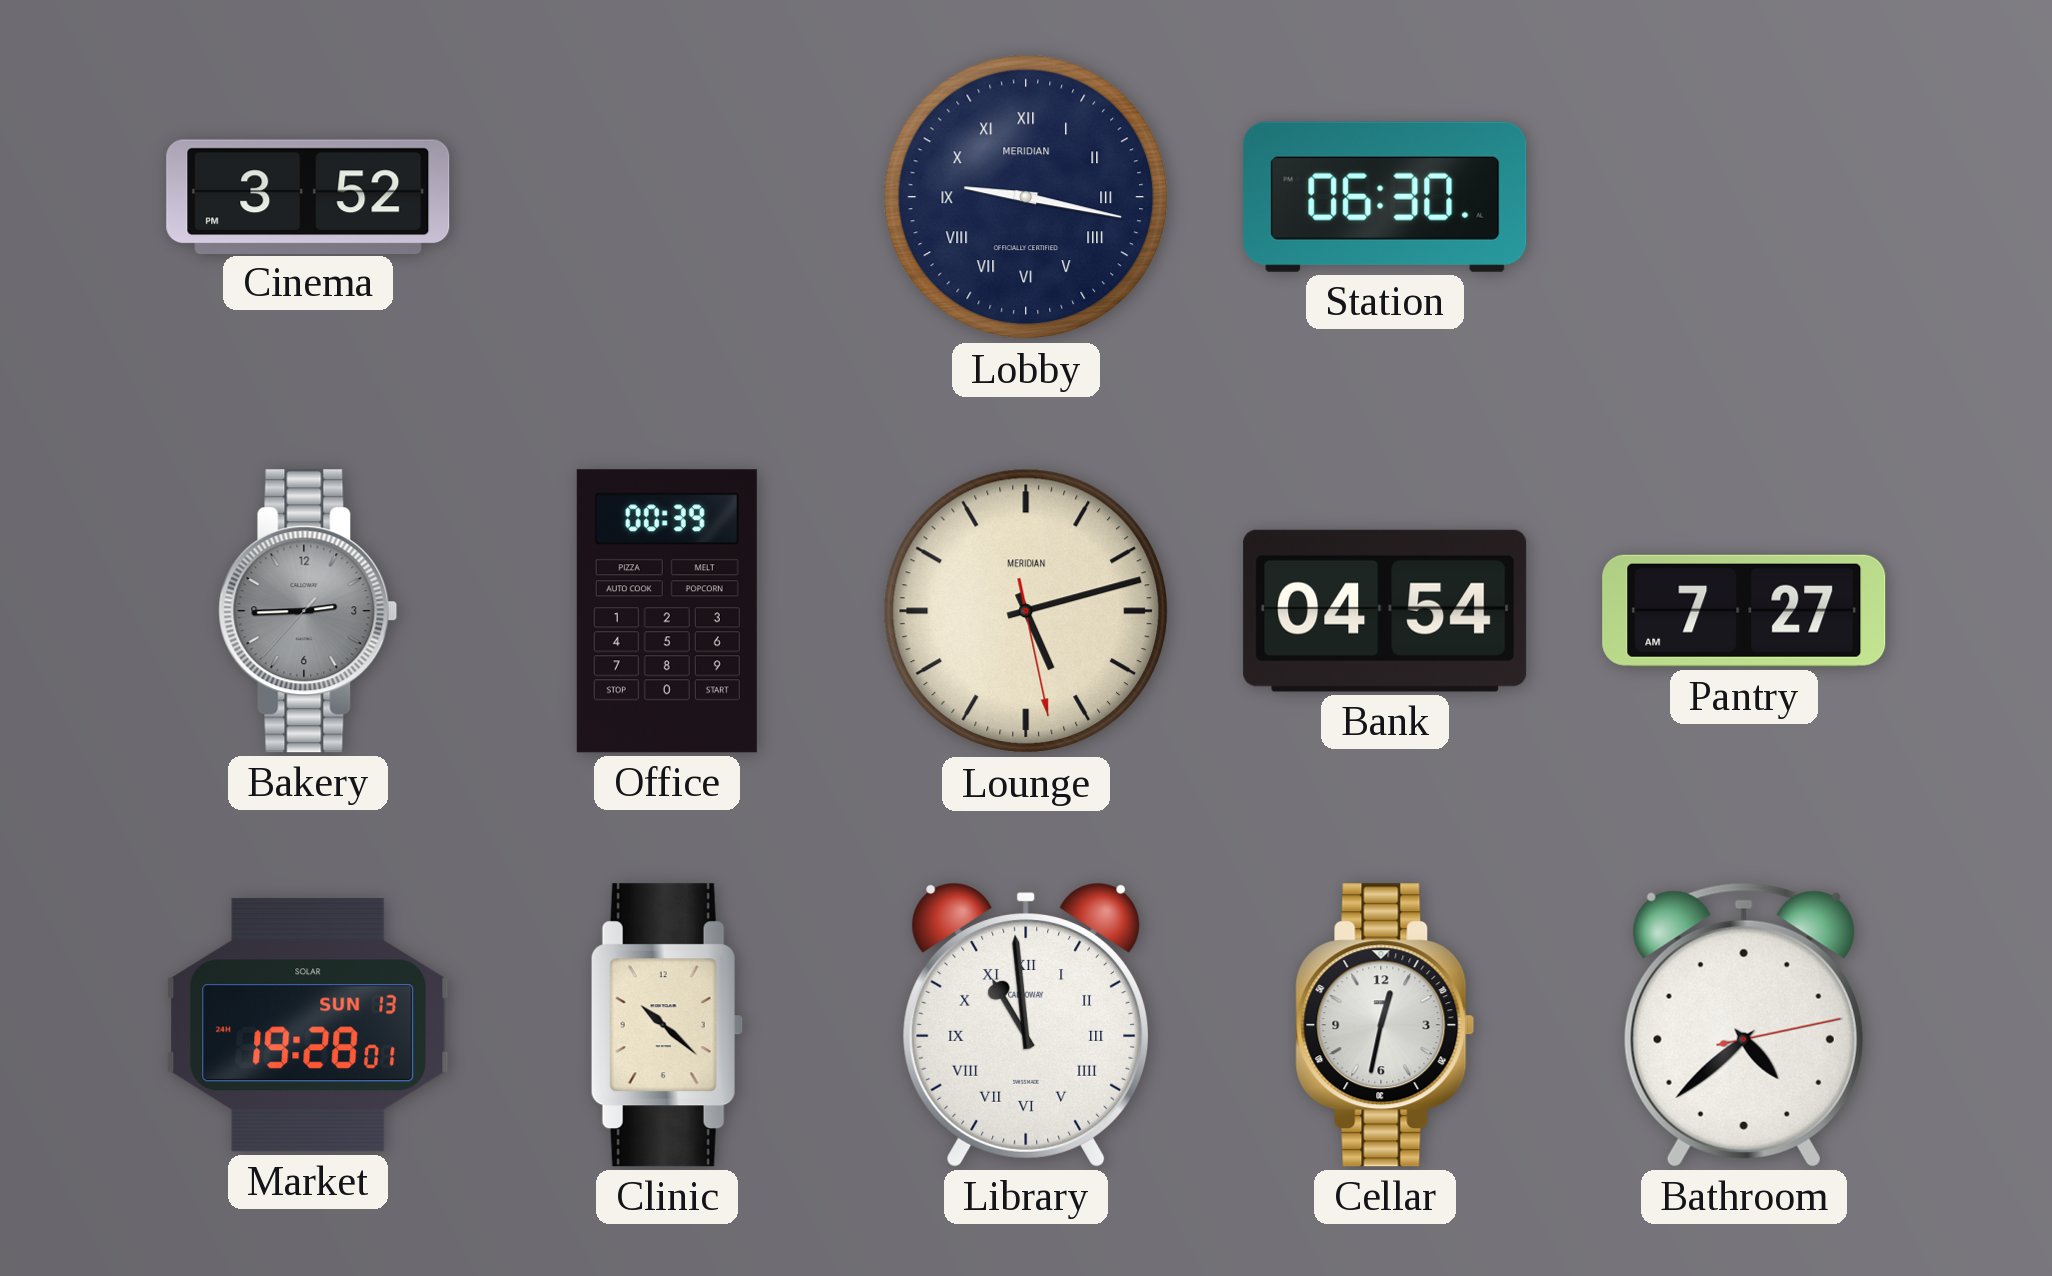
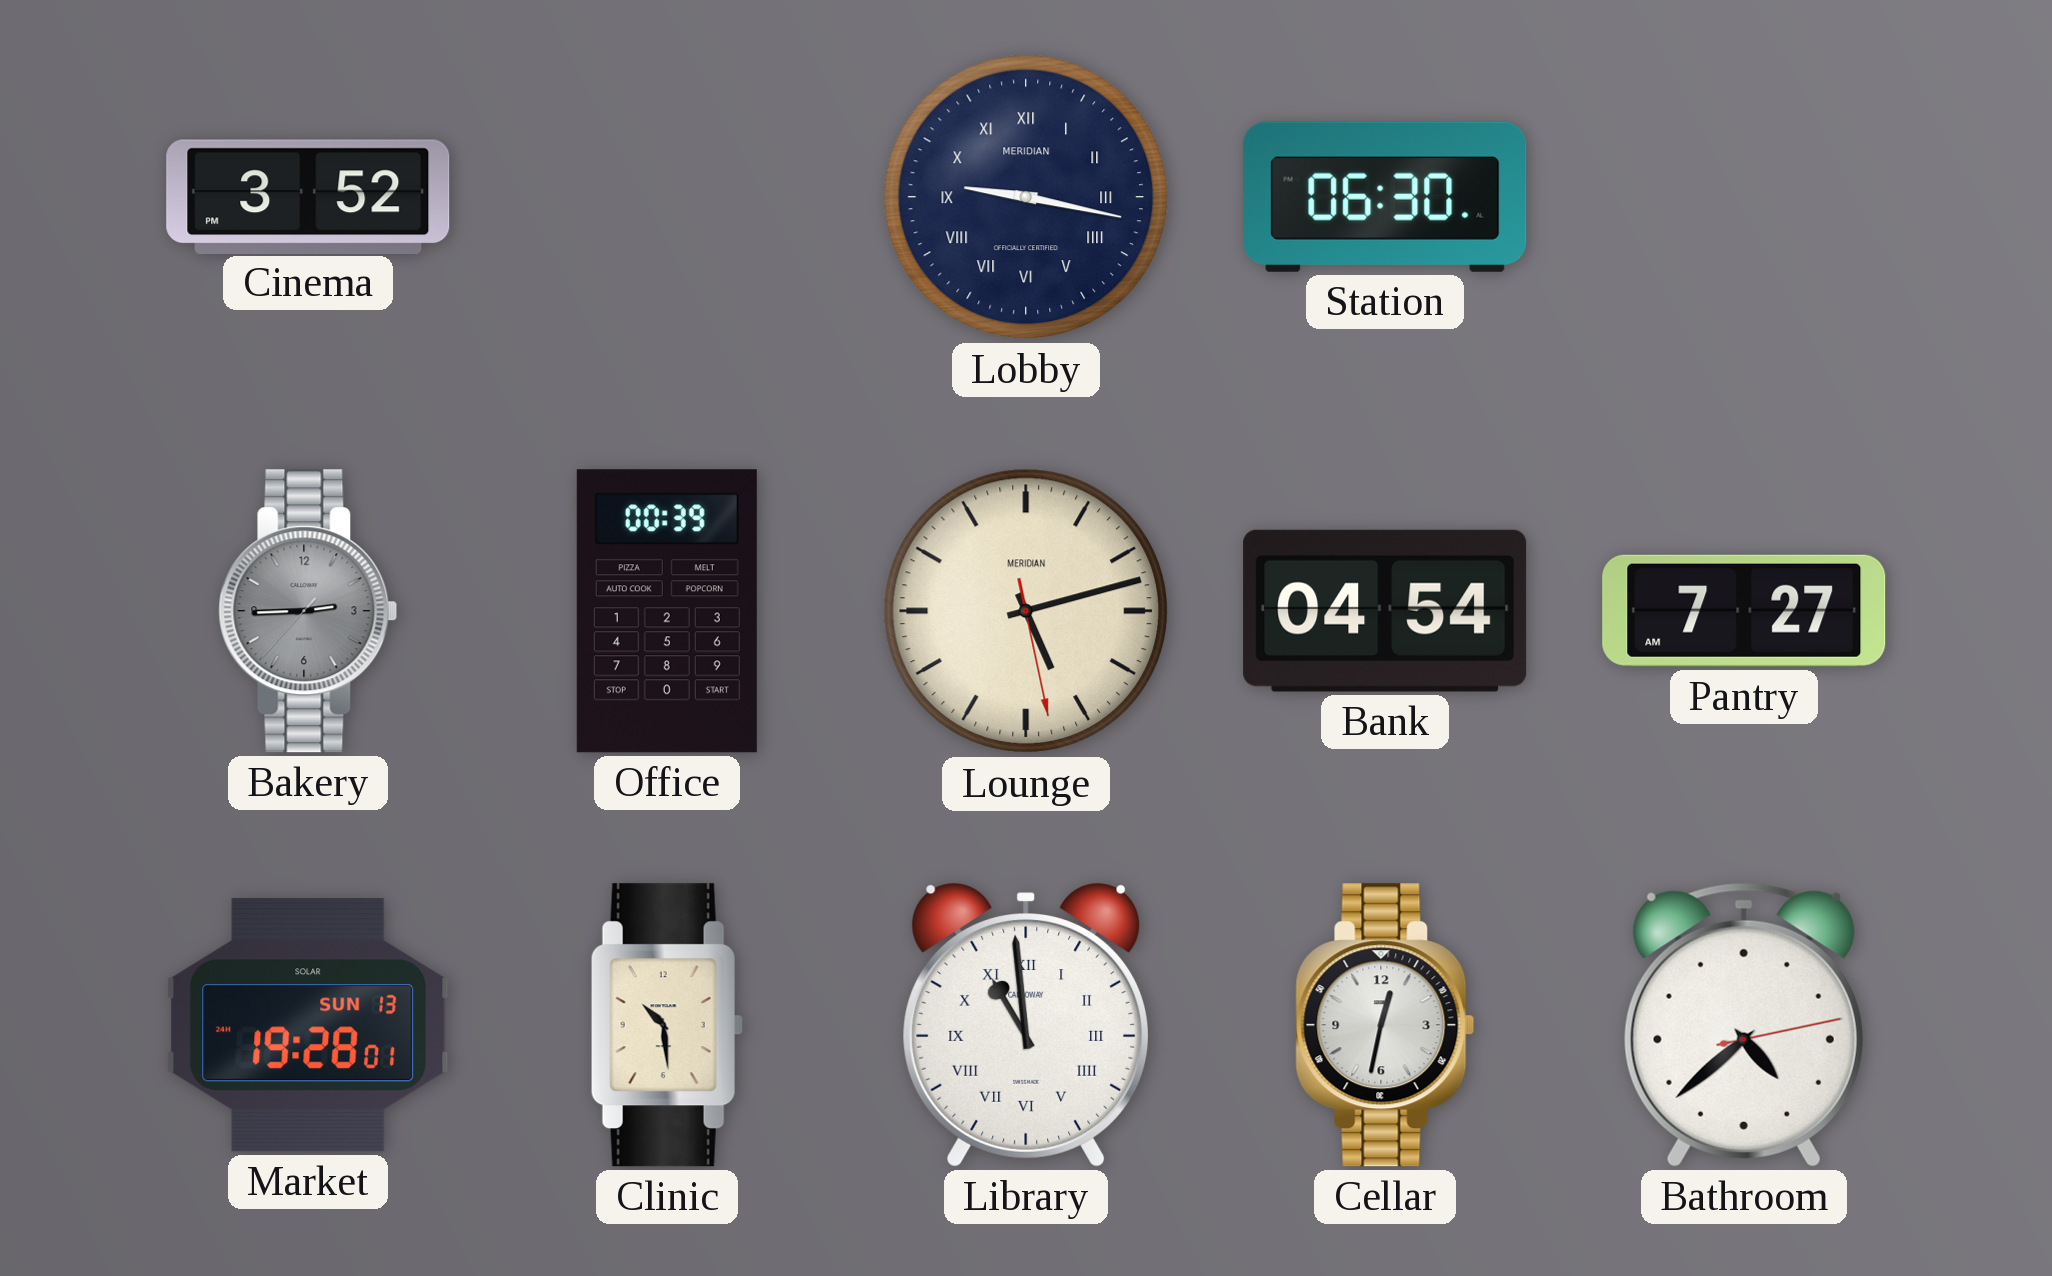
Clinic: 10:22 -> 10:29 (667, 1025)
